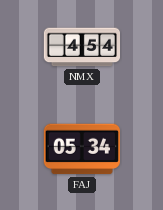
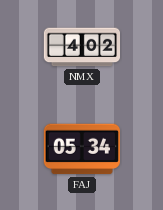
NMX: 4:54 -> 4:02 (81, 47)
